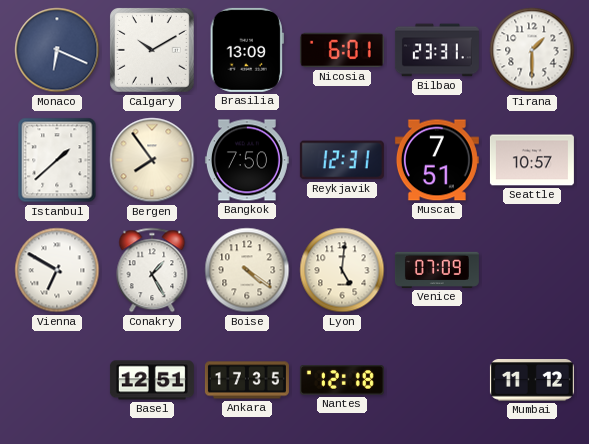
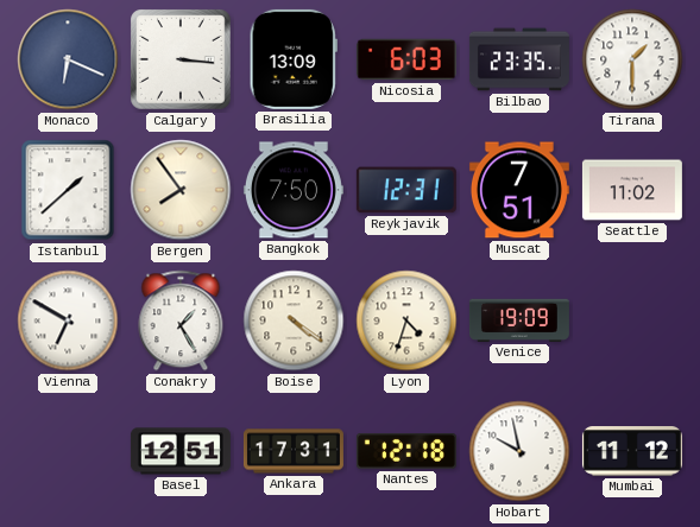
Calgary: 10:10 -> 3:16 (182, 61)
Nicosia: 6:01 -> 6:03 (406, 59)
Bilbao: 23:31 -> 23:35 (519, 59)
Seattle: 10:57 -> 11:02 (632, 190)
Lyon: 5:01 -> 4:33 (406, 320)
Venice: 07:09 -> 19:09 (519, 320)
Ankara: 17:35 -> 17:31 (294, 451)
Hobart: none -> 9:58 (519, 451)
